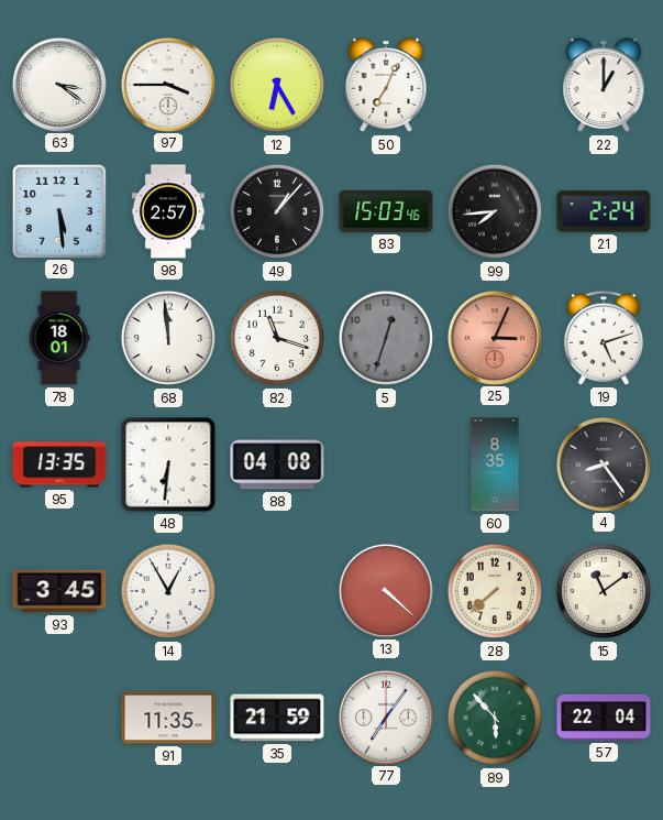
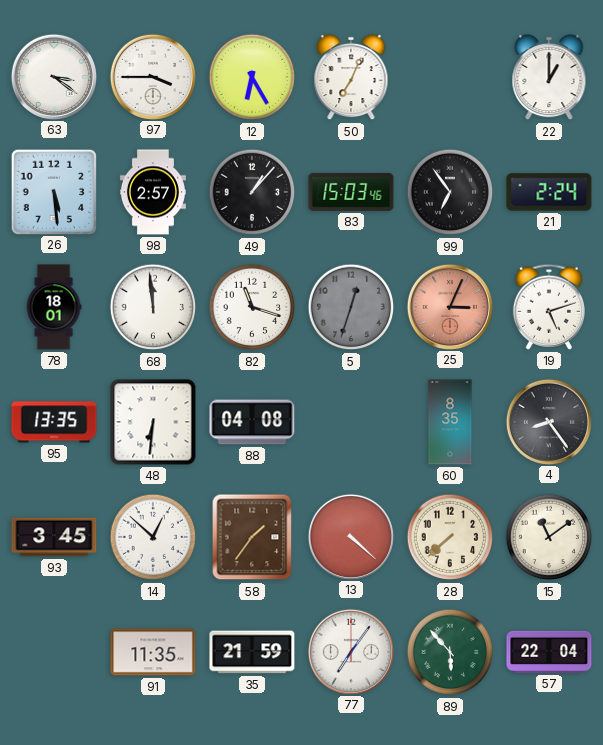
99: 7:44 -> 6:54 (450, 192)
14: 12:55 -> 12:52 (153, 537)
58: none -> 1:36 (252, 537)
